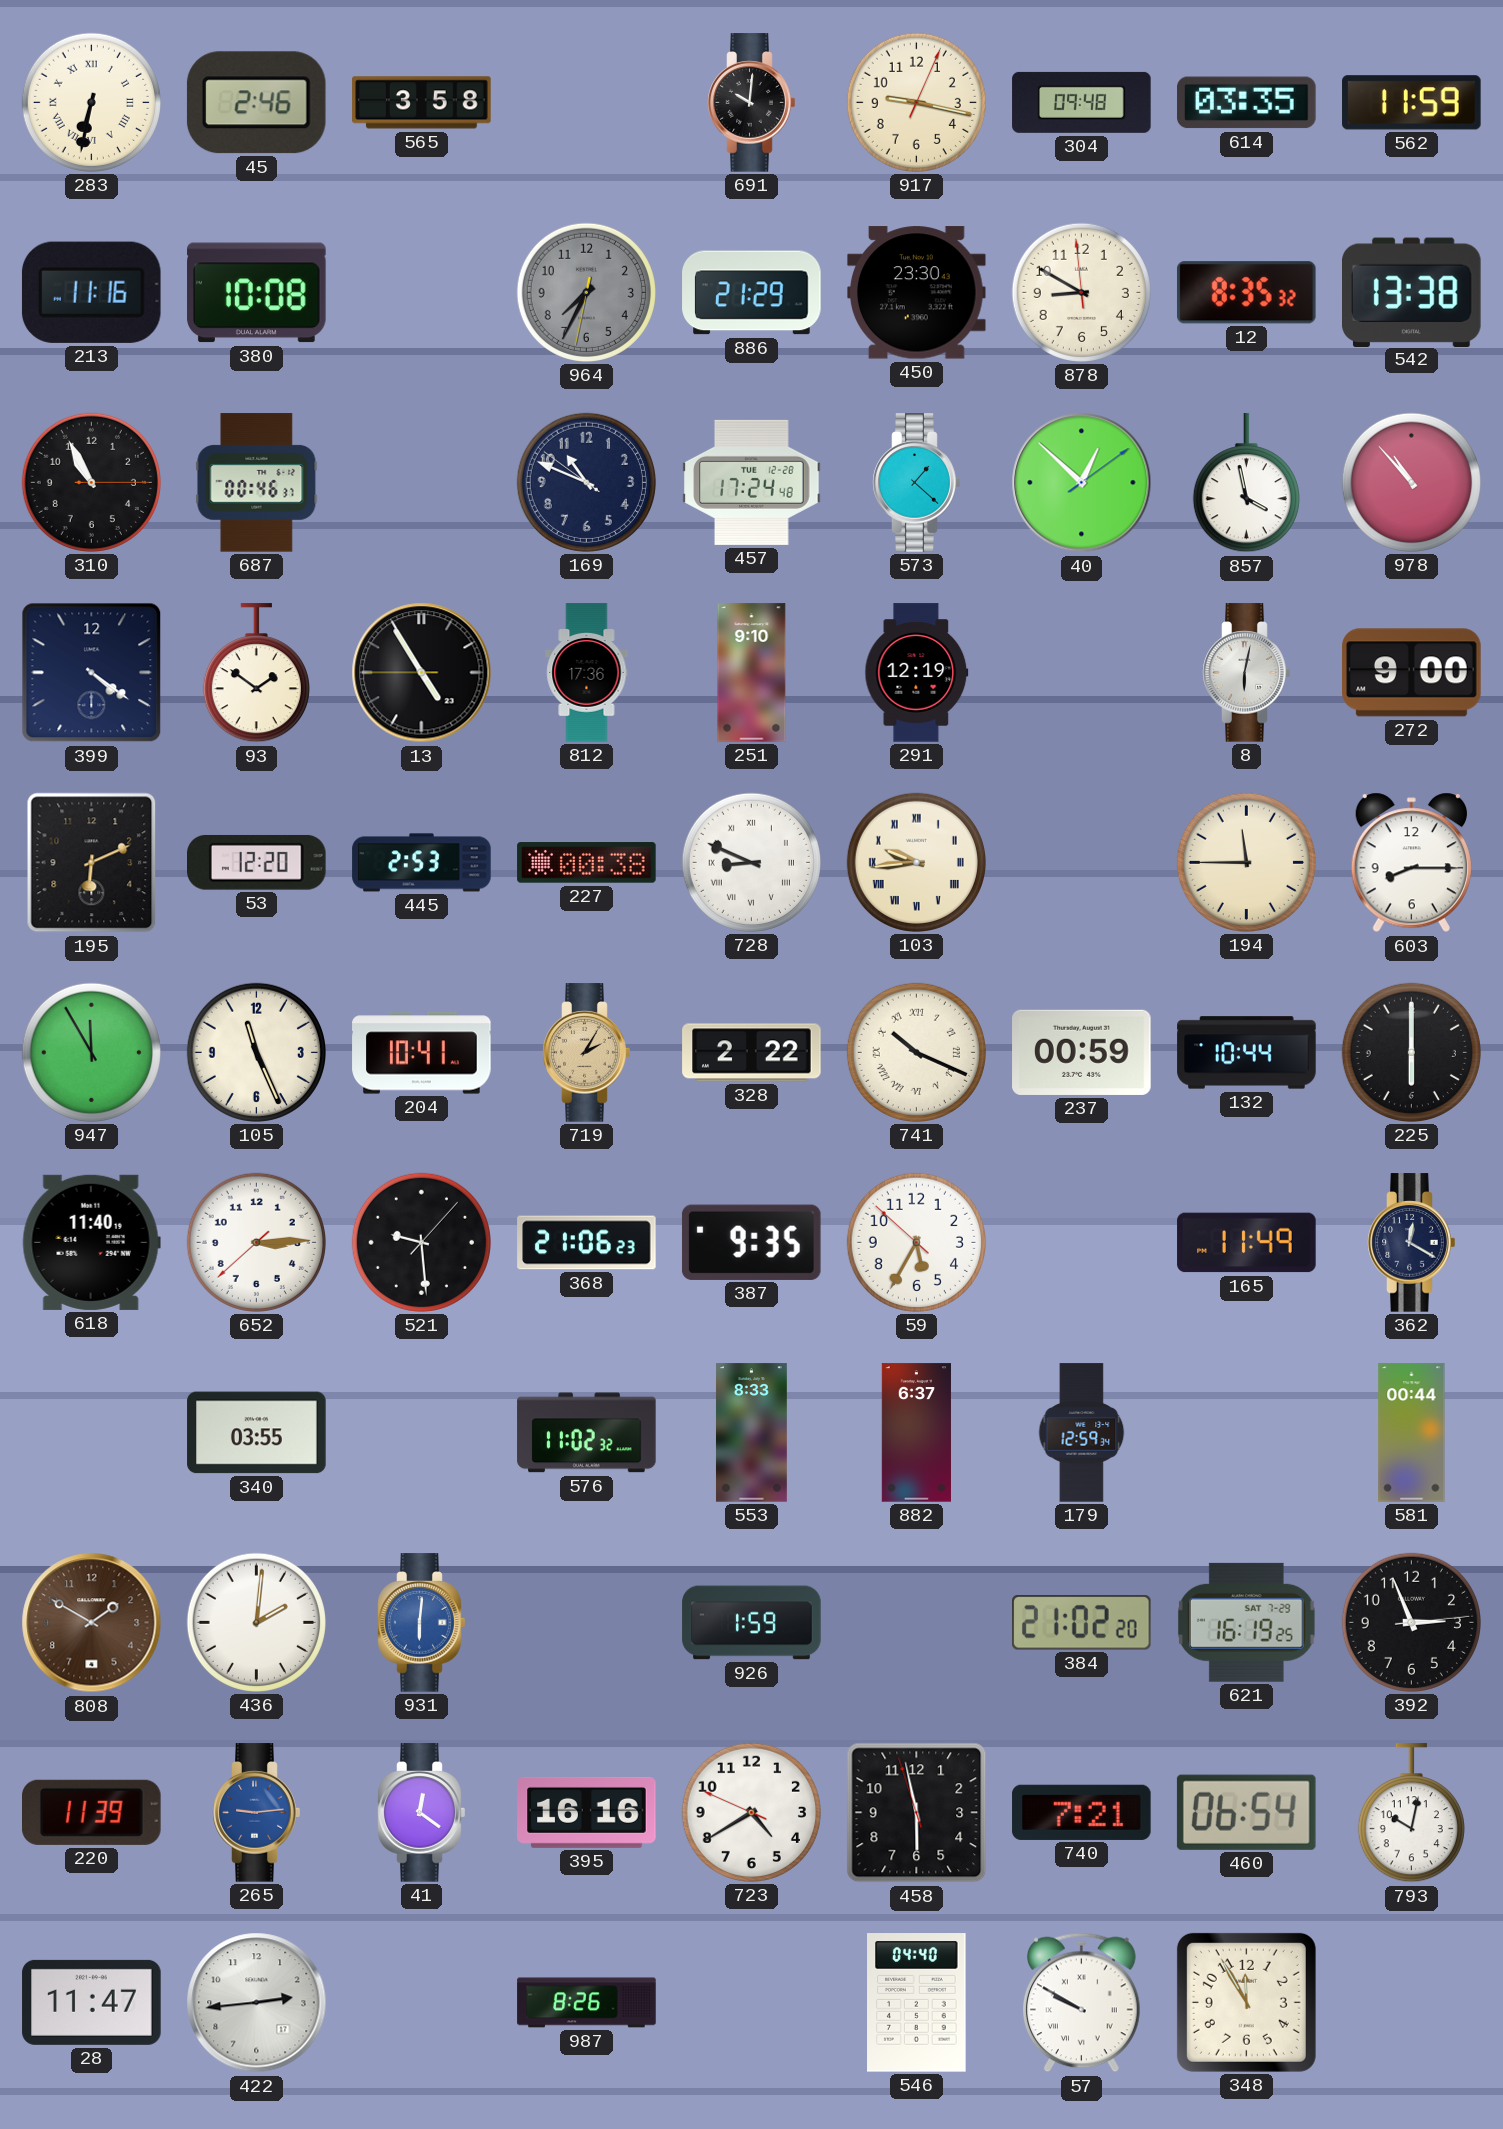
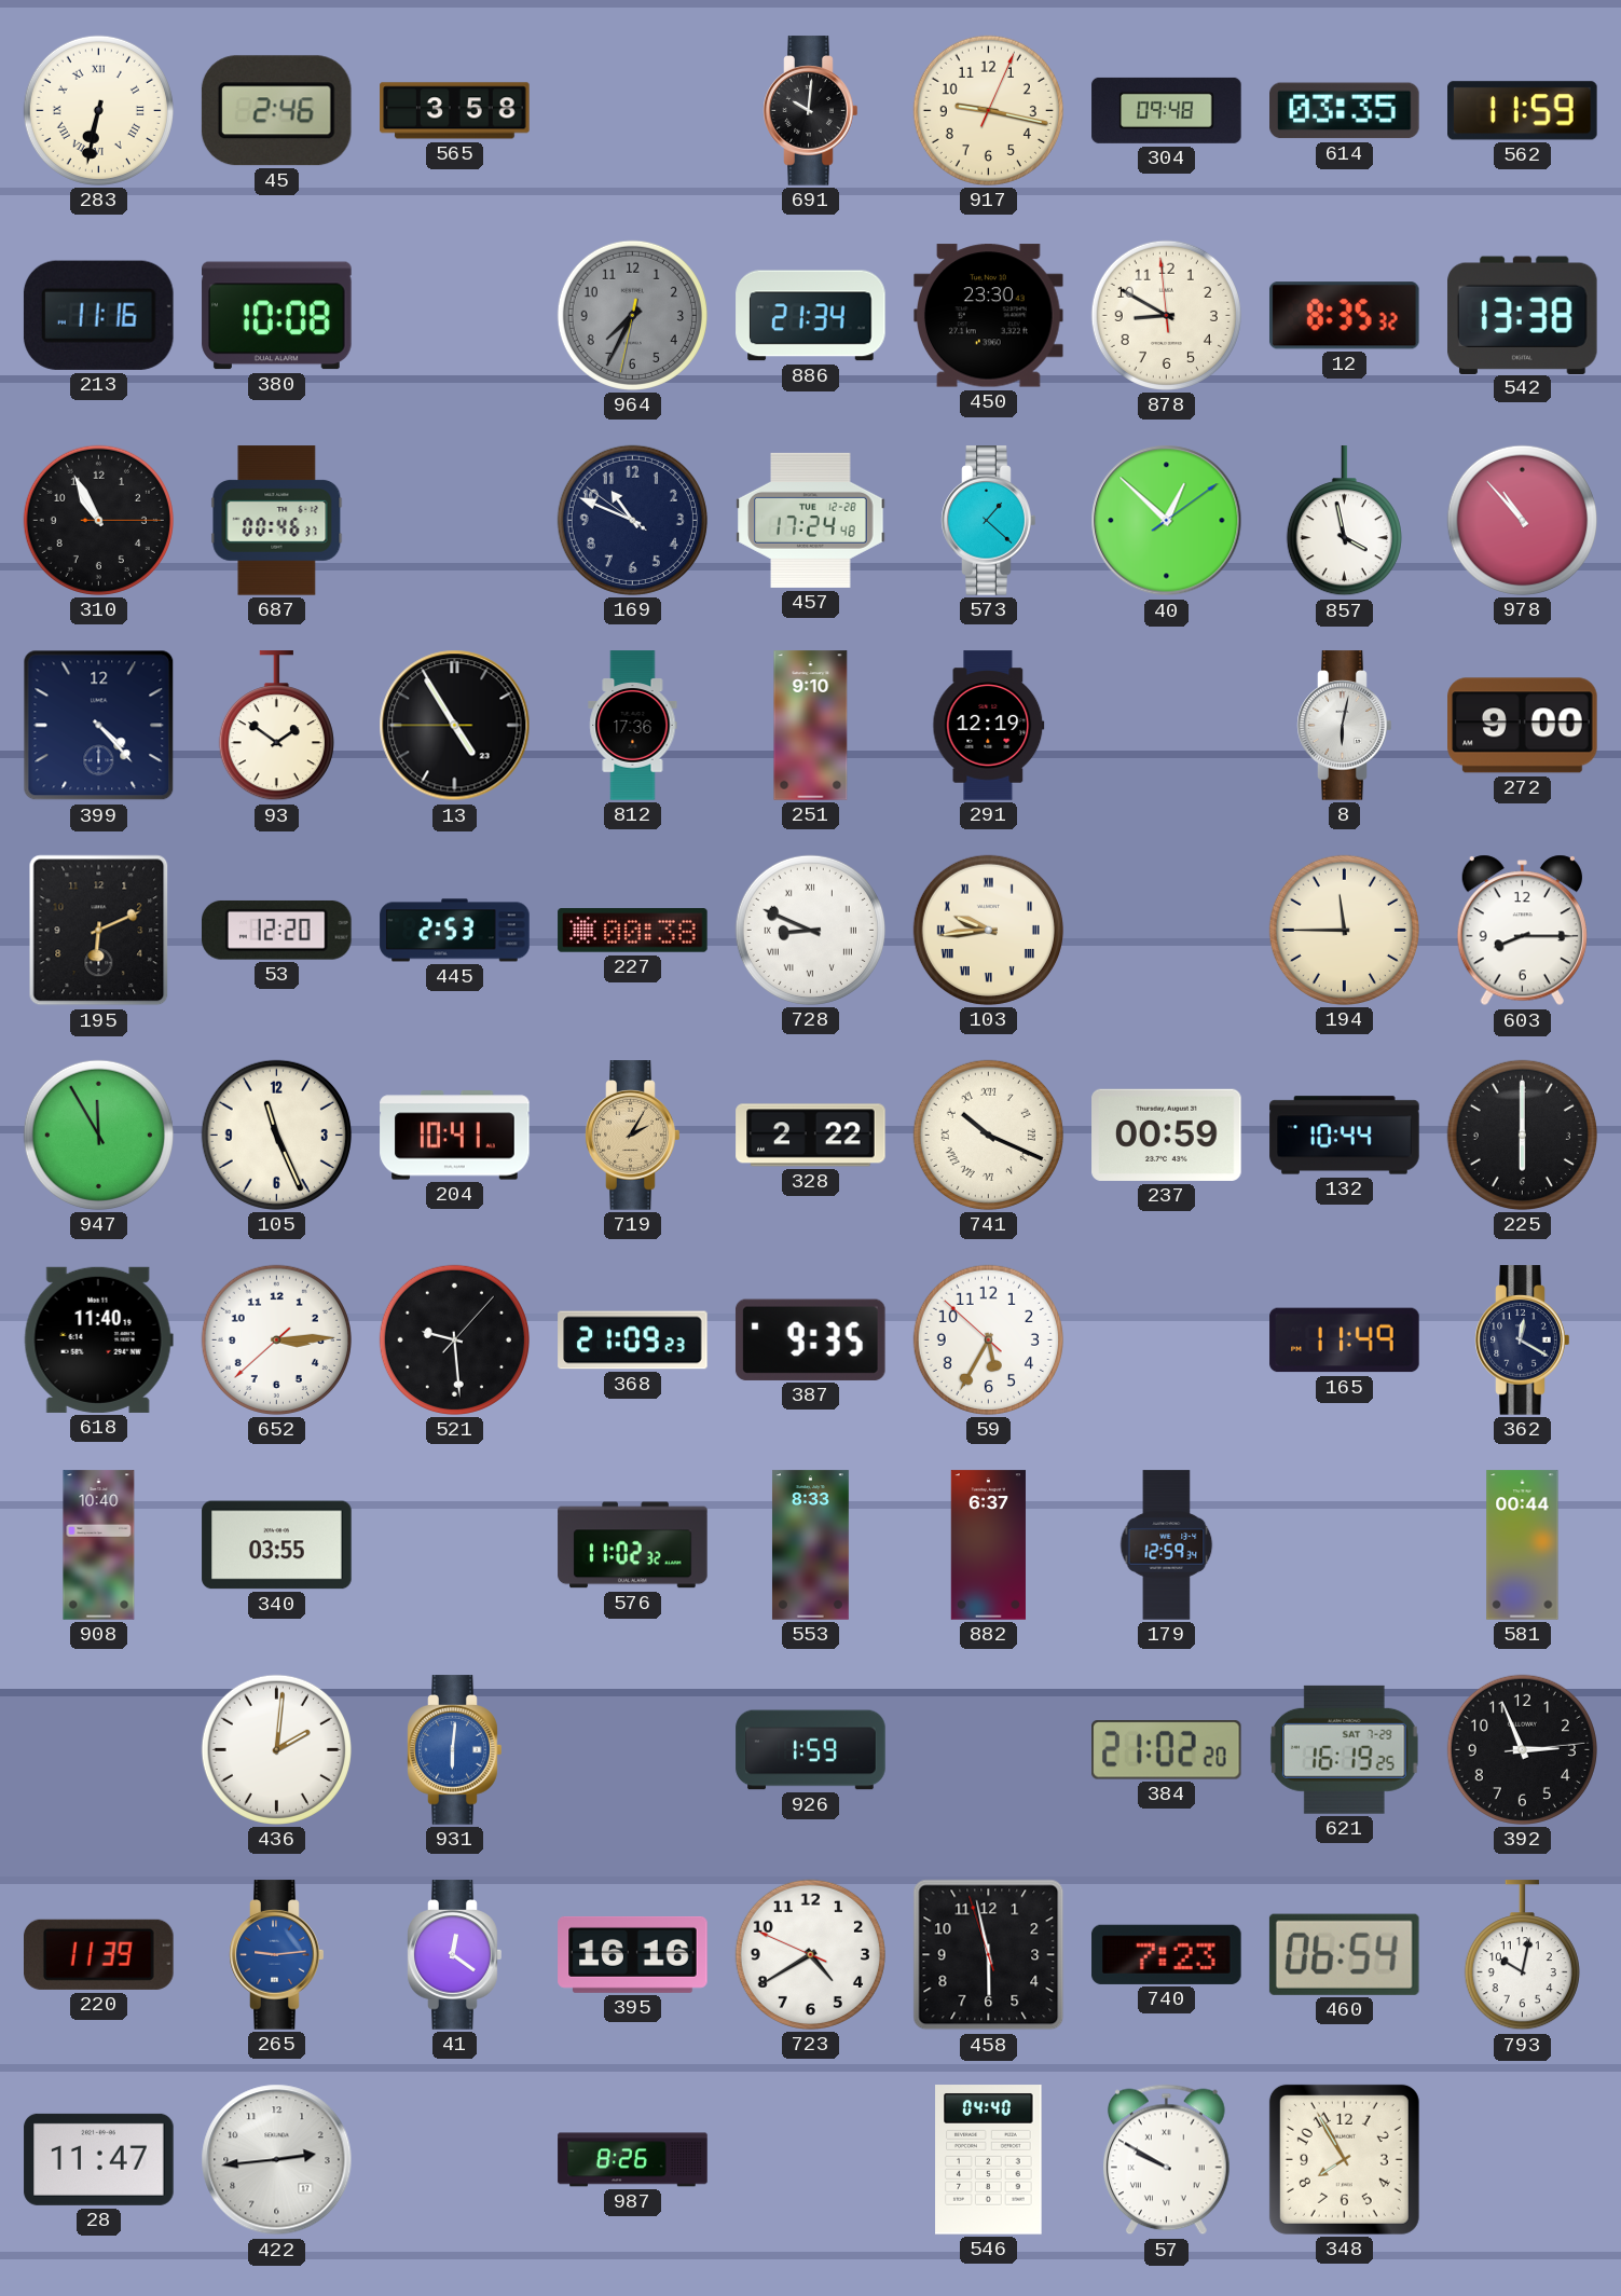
886: 21:29 -> 21:34 (811, 316)
399: 4:21 -> 4:23 (99, 726)
368: 21:06 -> 21:09 (633, 1341)
908: none -> 10:40 (99, 1545)
808: 1:50 -> none (92, 1623)
740: 7:21 -> 7:23 (1167, 1954)
348: 11:55 -> 7:55 (1344, 2159)
